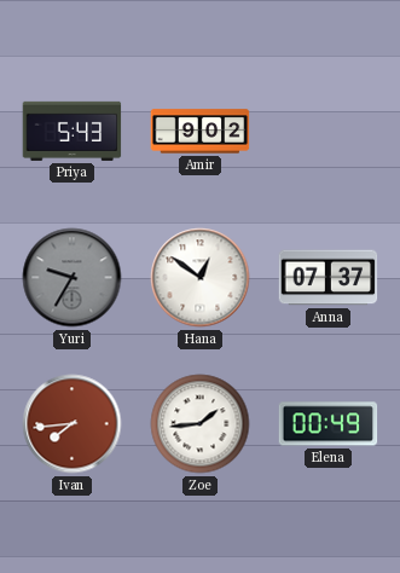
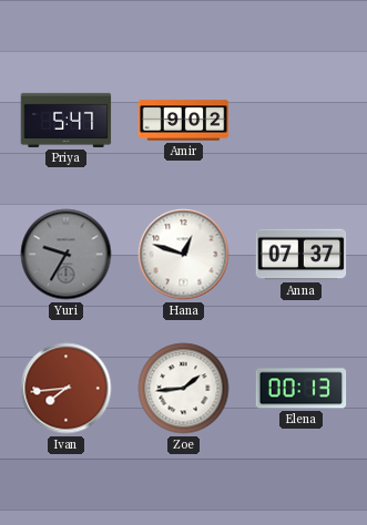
Priya: 5:43 -> 5:47 (67, 120)
Hana: 12:51 -> 12:48 (184, 255)
Elena: 00:49 -> 00:13 (302, 389)
